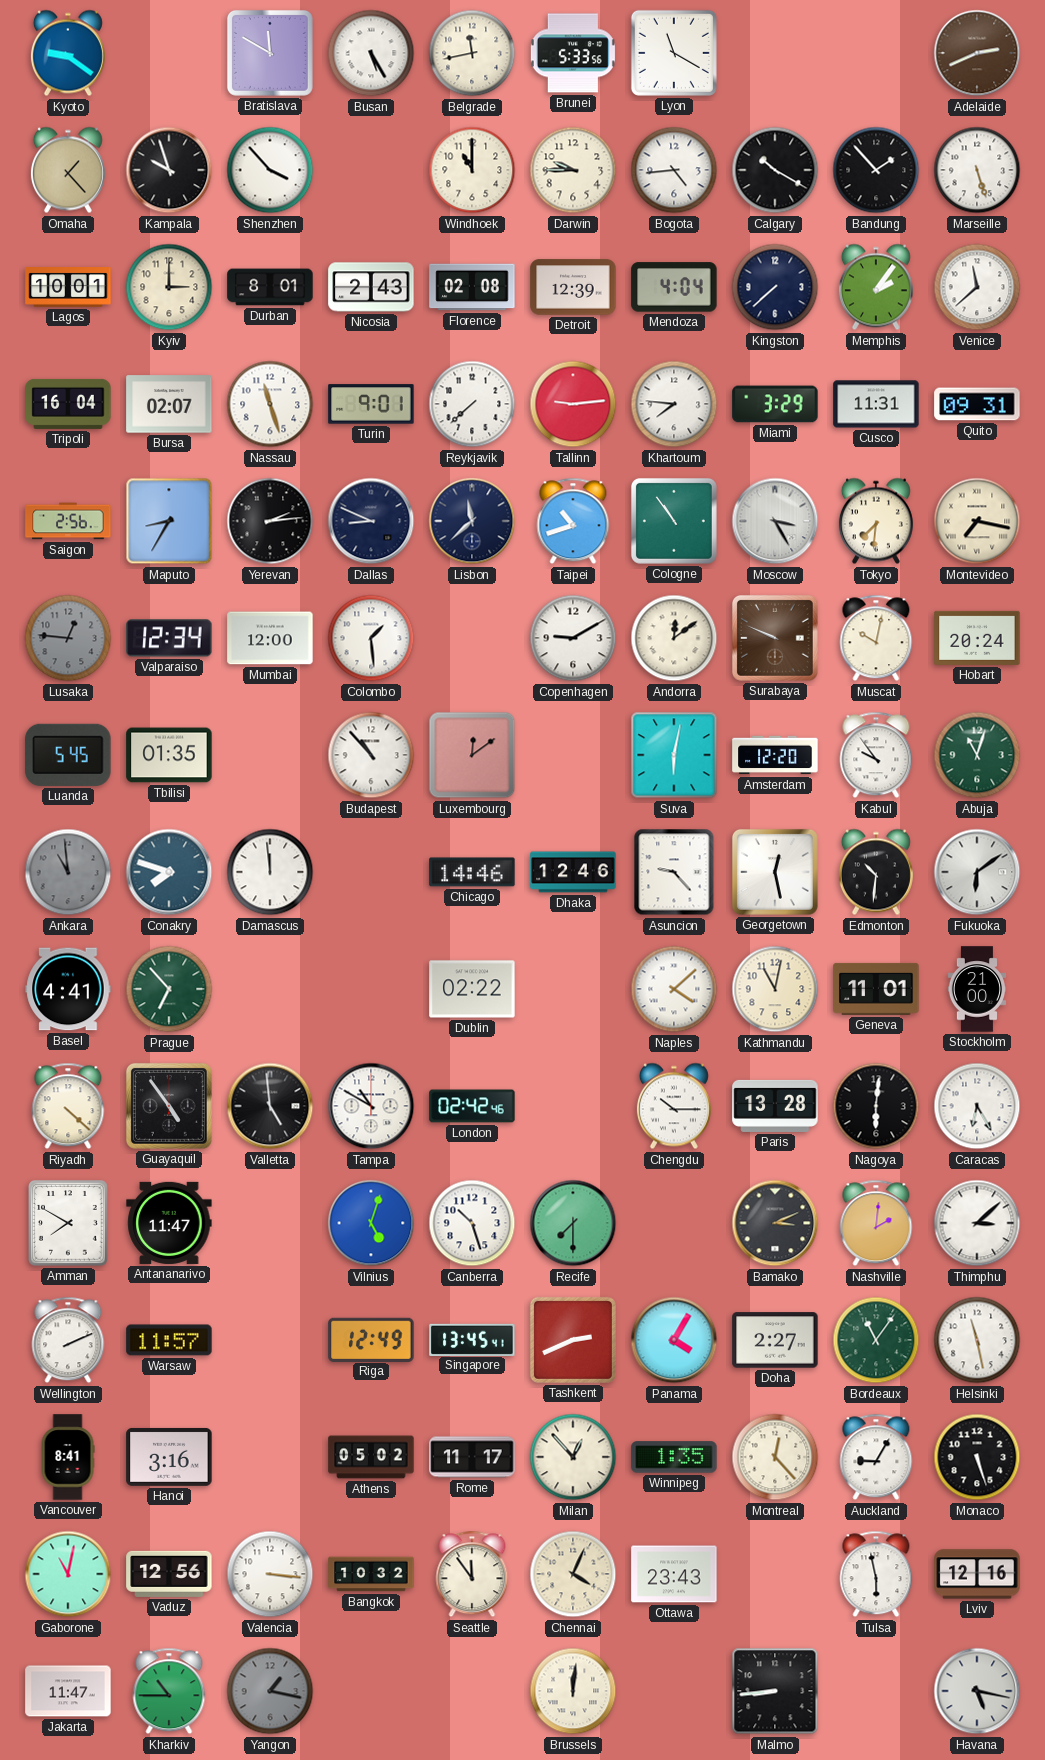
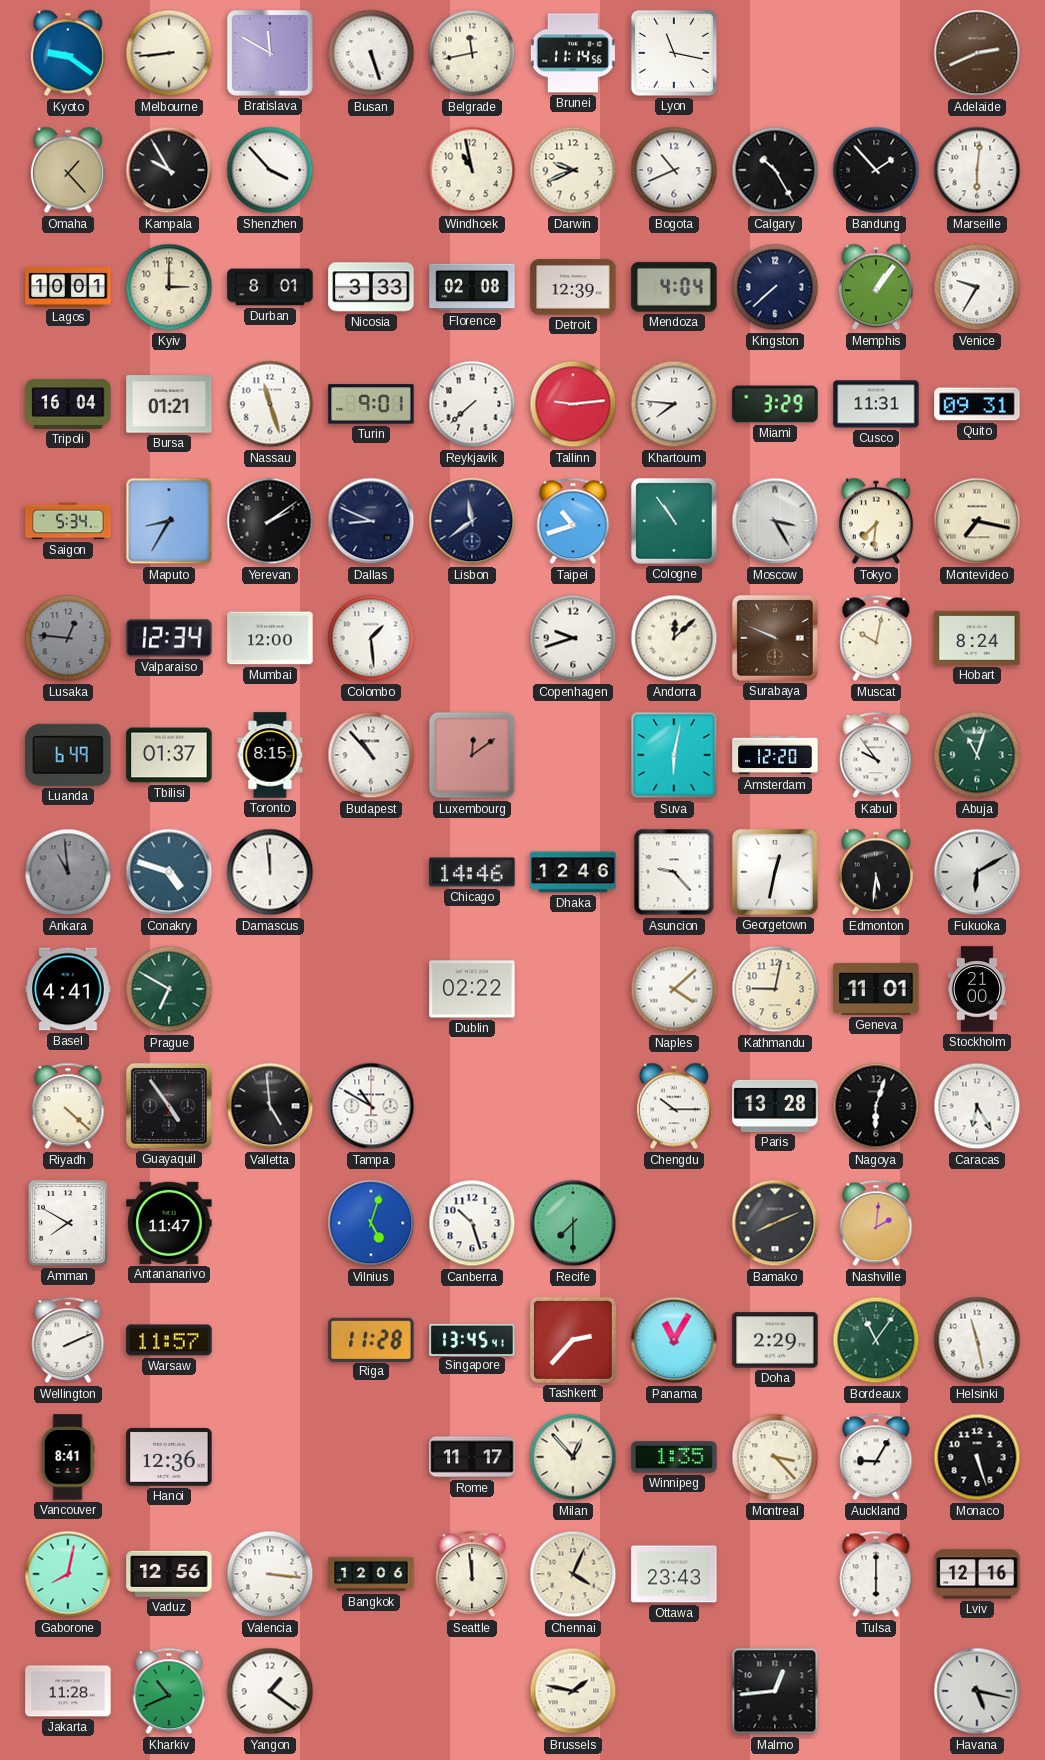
Melbourne: none -> 8:44 (169, 53)
Busan: 5:25 -> 5:27 (371, 53)
Brunei: 5:33 -> 11:14 (573, 53)
Lyon: 11:20 -> 11:17 (674, 53)
Kampala: 9:57 -> 9:55 (169, 170)
Windhoek: 11:00 -> 10:58 (472, 170)
Darwin: 9:45 -> 9:41 (573, 170)
Bogota: 4:44 -> 10:41 (674, 170)
Calgary: 10:20 -> 10:25 (775, 170)
Marseille: 5:27 -> 6:01 (977, 170)
Nicosia: 2:43 -> 3:33 (371, 287)
Memphis: 2:06 -> 1:06 (876, 287)
Venice: 11:38 -> 9:35 (977, 287)
Bursa: 02:07 -> 01:21 (169, 404)
Saigon: 2:56 -> 5:34 (68, 521)
Yerevan: 2:14 -> 2:09 (270, 521)
Lisbon: 11:38 -> 11:39 (472, 521)
Copenhagen: 9:10 -> 9:42 (573, 638)
Andorra: 12:09 -> 12:08 (674, 638)
Hobart: 20:24 -> 8:24 (977, 638)
Luanda: 5:45 -> 6:49 (68, 755)
Tbilisi: 01:35 -> 01:37 (169, 755)
Toronto: none -> 8:15 (270, 755)
Conakry: 7:48 -> 4:48 (169, 872)
Georgetown: 12:28 -> 12:32 (775, 872)
Edmonton: 10:31 -> 5:31 (876, 872)
Fukuoka: 6:09 -> 6:10 (977, 872)
Prague: 6:53 -> 6:50 (169, 989)
Kathmandu: 11:02 -> 9:02 (775, 989)
London: 02:42 -> none (472, 1106)
Nagoya: 6:01 -> 6:03 (876, 1106)
Bamako: 3:11 -> 8:11 (775, 1223)
Thimphu: 3:08 -> none (977, 1223)
Riga: 12:49 -> 11:28 (371, 1339)
Tashkent: 2:41 -> 2:37 (573, 1340)
Panama: 4:05 -> 11:05 (674, 1340)
Doha: 2:27 -> 2:29 (775, 1340)
Hanoi: 3:16 -> 12:36 (169, 1457)
Athens: 05:02 -> none (371, 1457)
Montreal: 12:23 -> 3:23 (775, 1457)
Gaborone: 11:02 -> 8:02 (68, 1574)
Bangkok: 10:32 -> 12:06 (371, 1574)
Seattle: 11:54 -> 11:59 (472, 1574)
Tulsa: 5:58 -> 6:00 (876, 1574)
Jakarta: 11:47 -> 11:28 (68, 1691)
Kharkiv: 10:45 -> 10:41 (169, 1691)
Yangon: 1:17 -> 1:21 (270, 1691)
Yangon dial: grey -> white (270, 1691)
Brussels: 12:01 -> 1:47 (573, 1691)
Malmo: 8:44 -> 12:44 (775, 1691)
